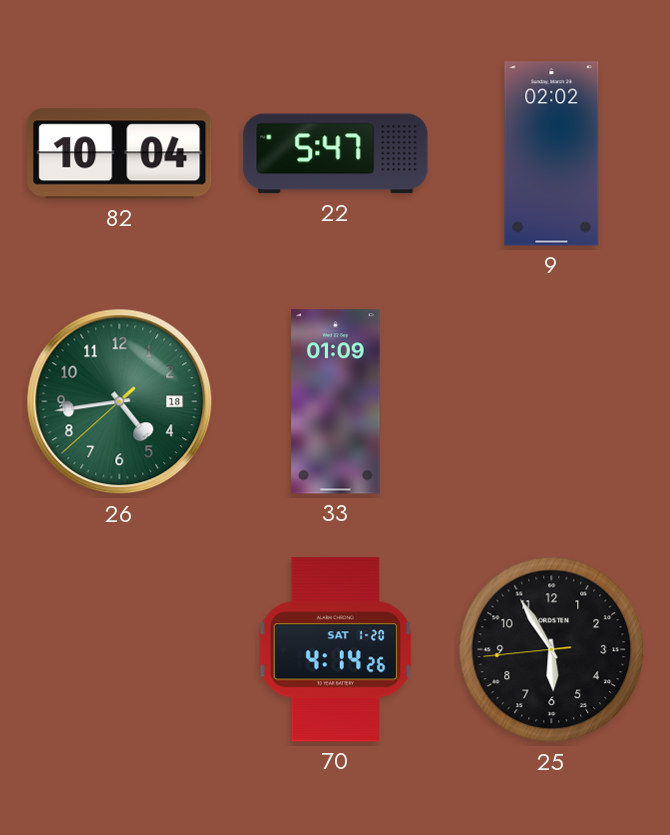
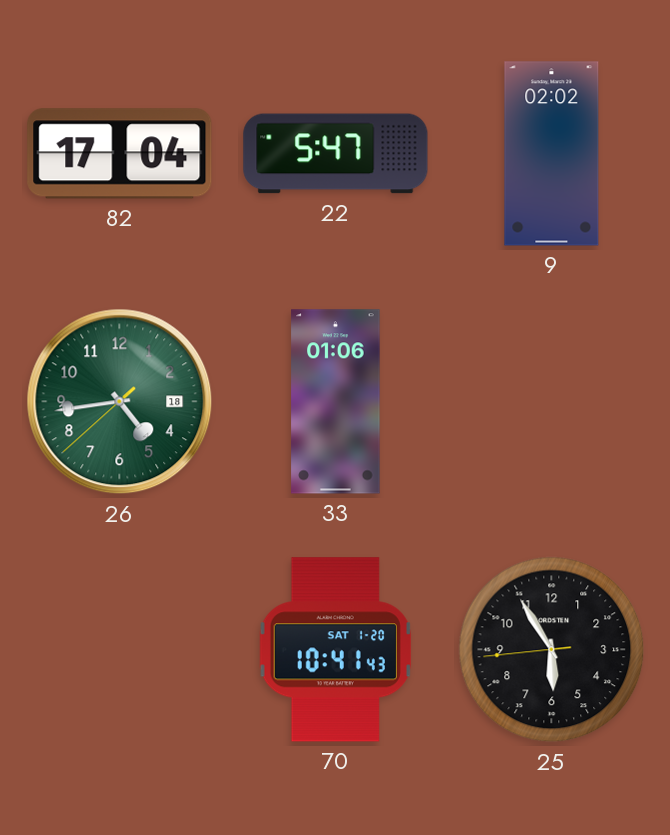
82: 10:04 -> 17:04 (120, 154)
33: 01:09 -> 01:06 (336, 402)
70: 4:14 -> 10:41 (335, 650)
